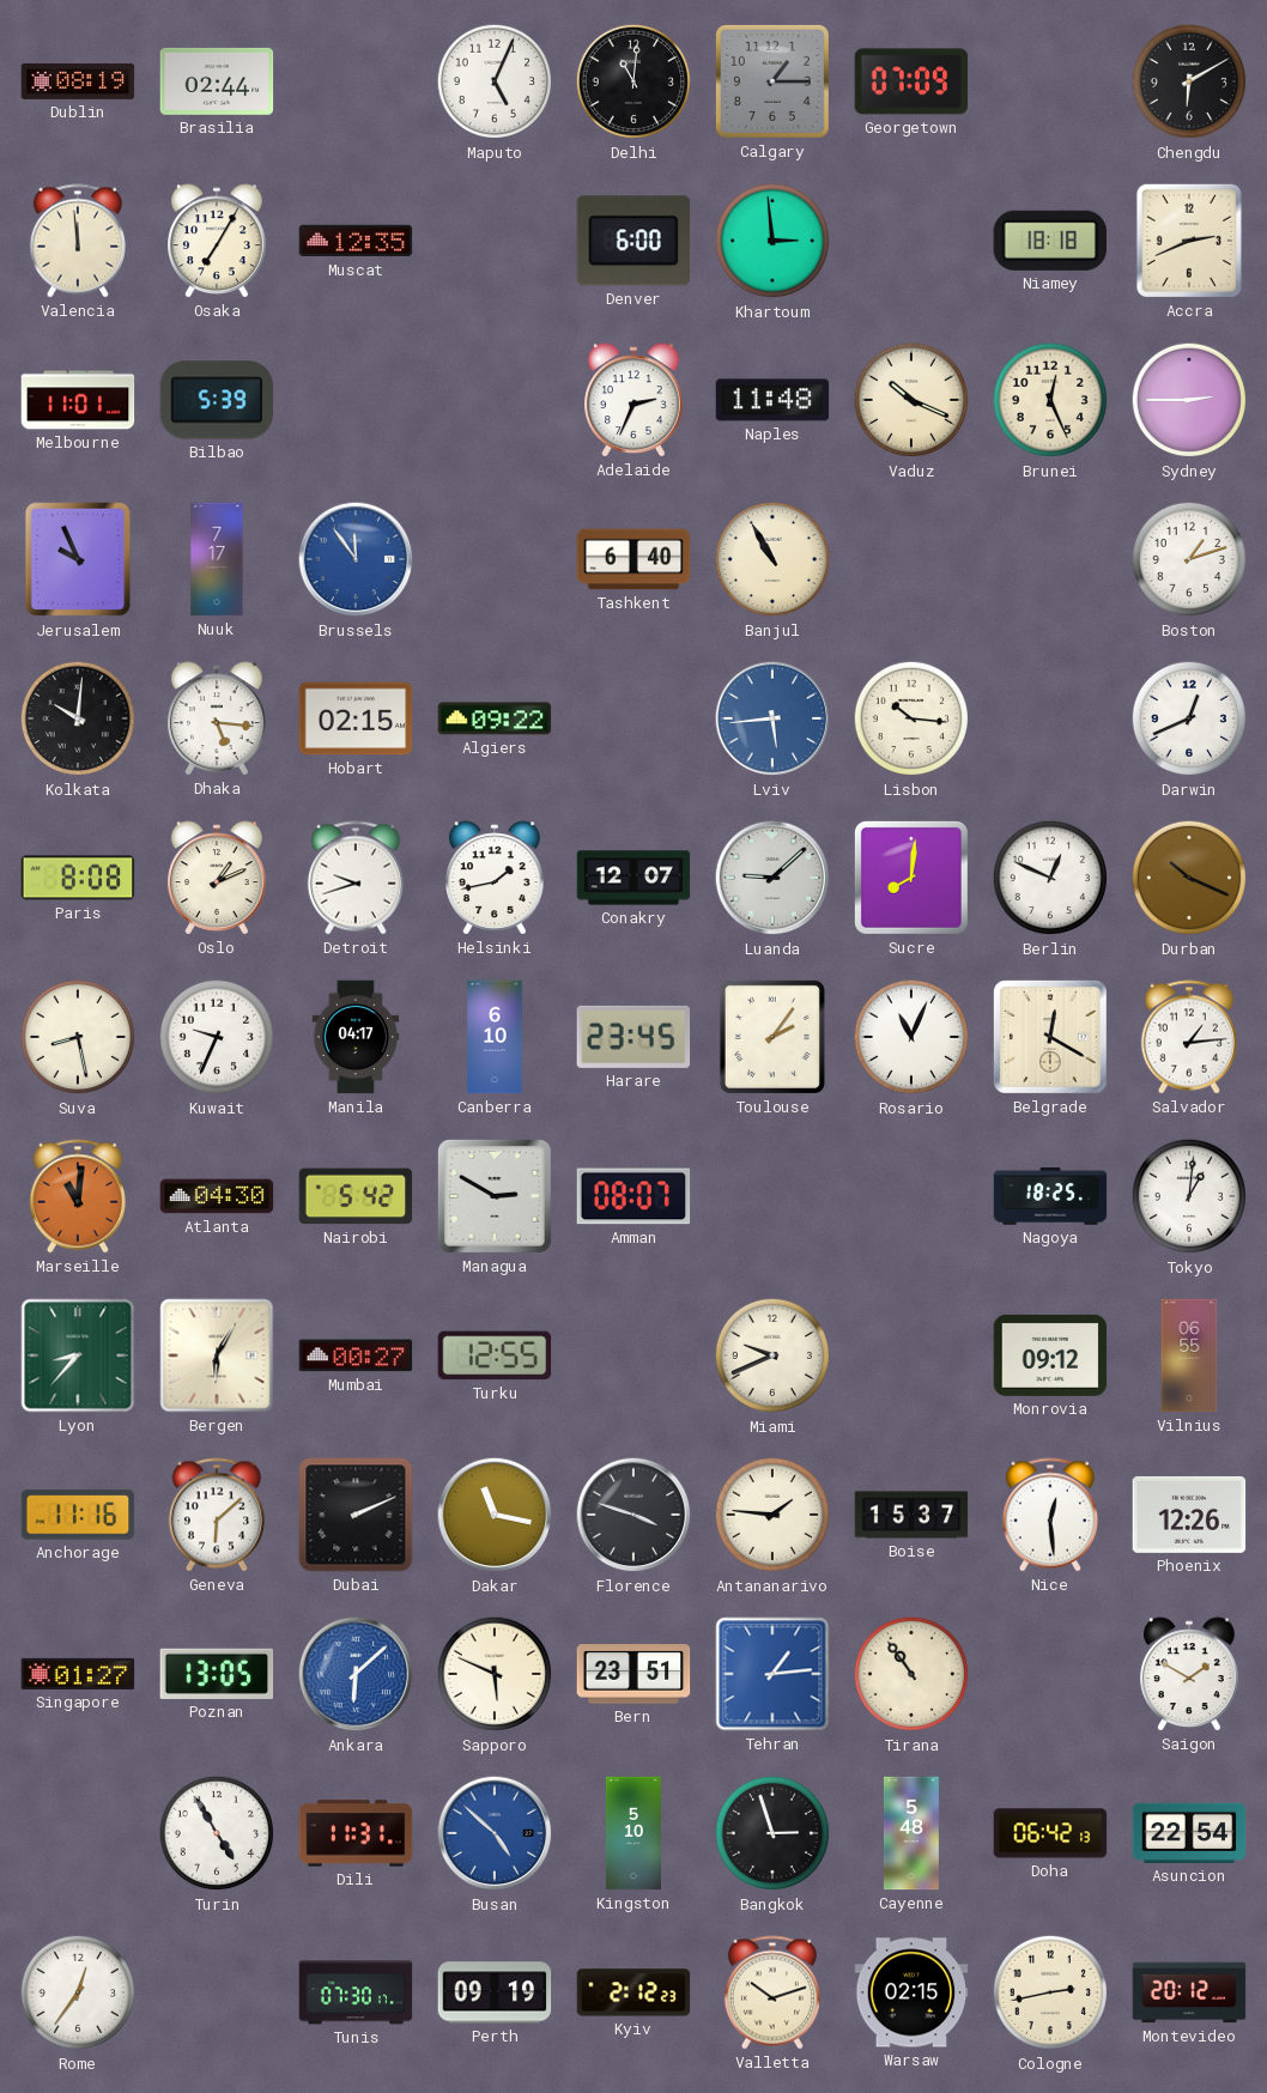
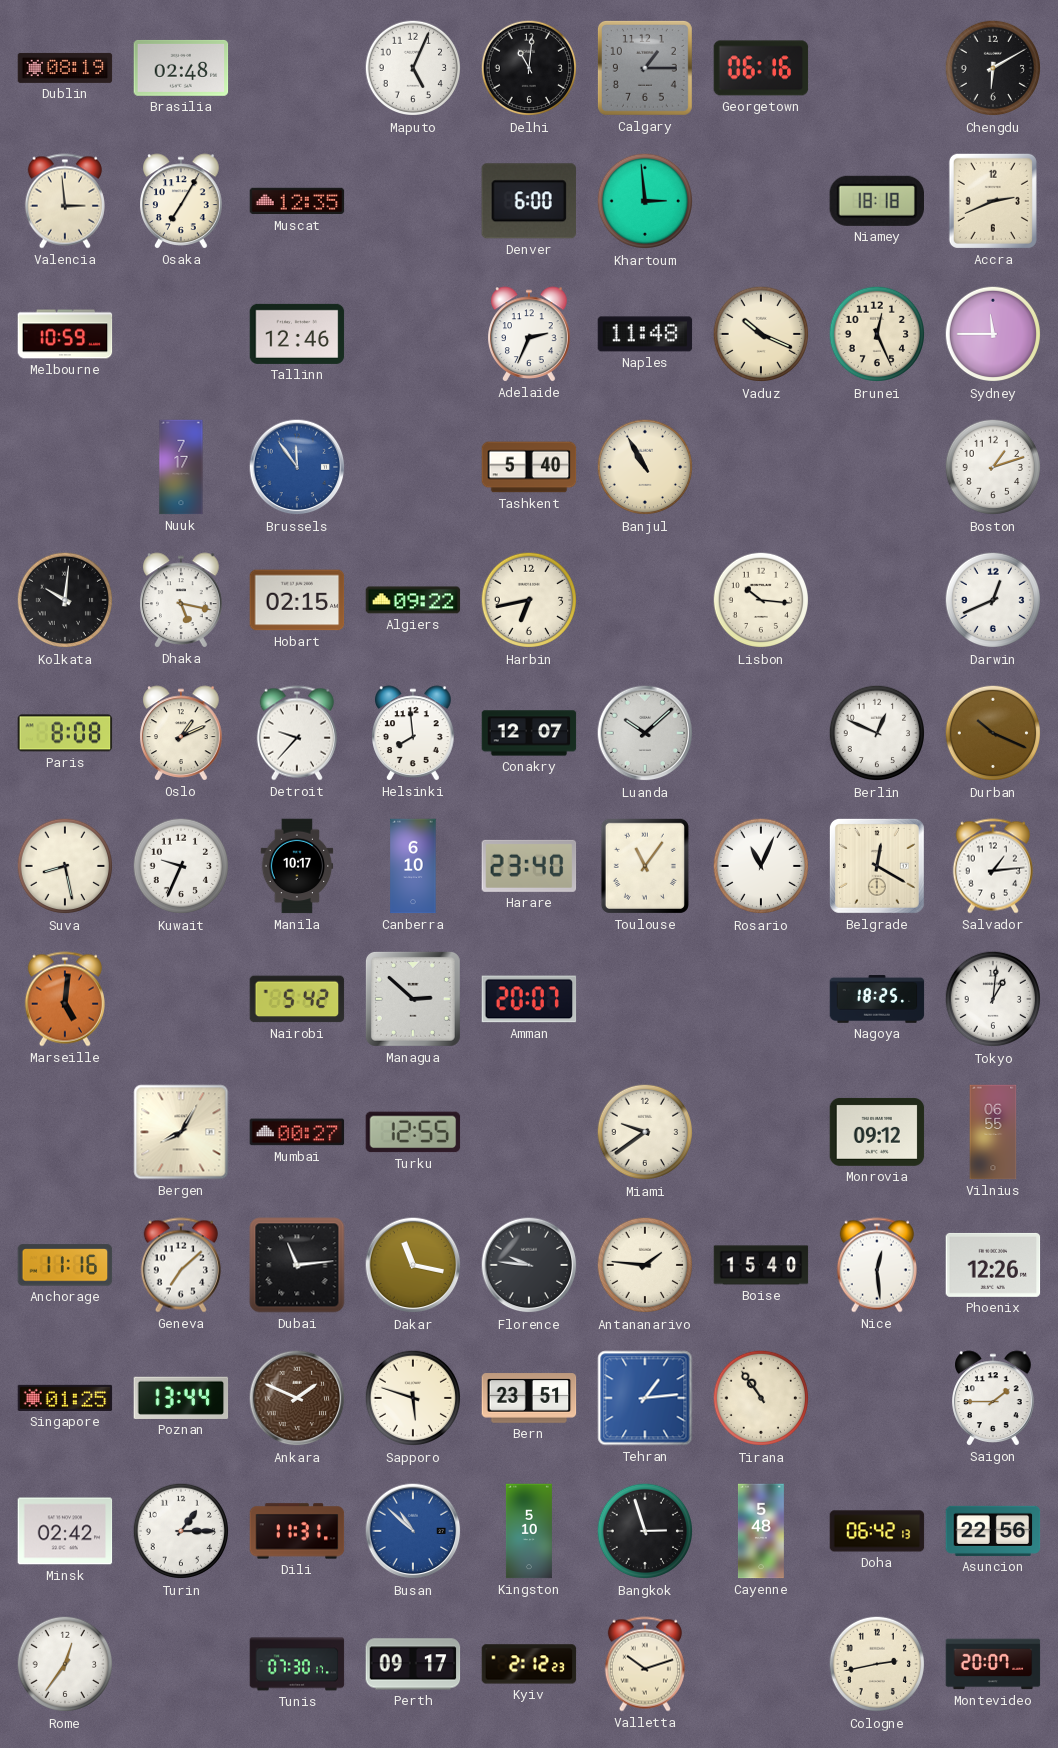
Brasilia: 02:44 -> 02:48 (181, 68)
Georgetown: 07:09 -> 06:16 (761, 68)
Valencia: 11:59 -> 2:59 (65, 201)
Melbourne: 11:01 -> 10:59 (65, 334)
Bilbao: 5:39 -> none (217, 400)
Tallinn: none -> 12:46 (297, 334)
Sydney: 2:45 -> 11:45 (993, 334)
Jerusalem: 9:56 -> none (78, 559)
Tashkent: 6:40 -> 5:40 (529, 467)
Dhaka: 5:16 -> 5:17 (181, 600)
Harbin: none -> 6:43 (529, 600)
Lviv: 5:44 -> none (772, 718)
Detroit: 9:42 -> 9:37 (297, 733)
Helsinki: 1:43 -> 7:59 (413, 733)
Luanda: 9:08 -> 10:08 (645, 733)
Sucre: 8:01 -> none (911, 878)
Manila: 04:17 -> 10:17 (297, 866)
Harare: 23:45 -> 23:40 (529, 866)
Toulouse: 2:06 -> 11:06 (645, 866)
Marseille: 11:01 -> 5:01 (65, 999)
Atlanta: 04:30 -> none (217, 1196)
Managua: 2:50 -> 2:52 (413, 999)
Amman: 08:07 -> 20:07 (529, 999)
Lyon: 8:37 -> none (78, 1355)
Bergen: 6:05 -> 8:05 (181, 1132)
Miami: 9:41 -> 9:39 (645, 1132)
Geneva: 6:08 -> 7:08 (181, 1265)
Dubai: 2:11 -> 11:14 (297, 1265)
Florence: 3:48 -> 9:46 (529, 1265)
Boise: 15:37 -> 15:40 (761, 1265)
Singapore: 01:27 -> 01:25 (65, 1398)
Poznan: 13:05 -> 13:44 (181, 1398)
Ankara: 6:08 -> 1:49 (297, 1398)
Ankara dial: blue -> brown (297, 1398)
Sapporo: 5:49 -> 5:48 (413, 1398)
Saigon: 1:50 -> 1:45 (993, 1398)
Minsk: none -> 02:42 (65, 1531)
Turin: 4:55 -> 1:15 (181, 1531)
Busan: 4:52 -> 10:52 (413, 1531)
Asuncion: 22:54 -> 22:56 (993, 1531)
Perth: 09:19 -> 09:17 (413, 1664)
Warsaw: 02:15 -> none (911, 1992)
Montevideo: 20:12 -> 20:07 (993, 1664)
